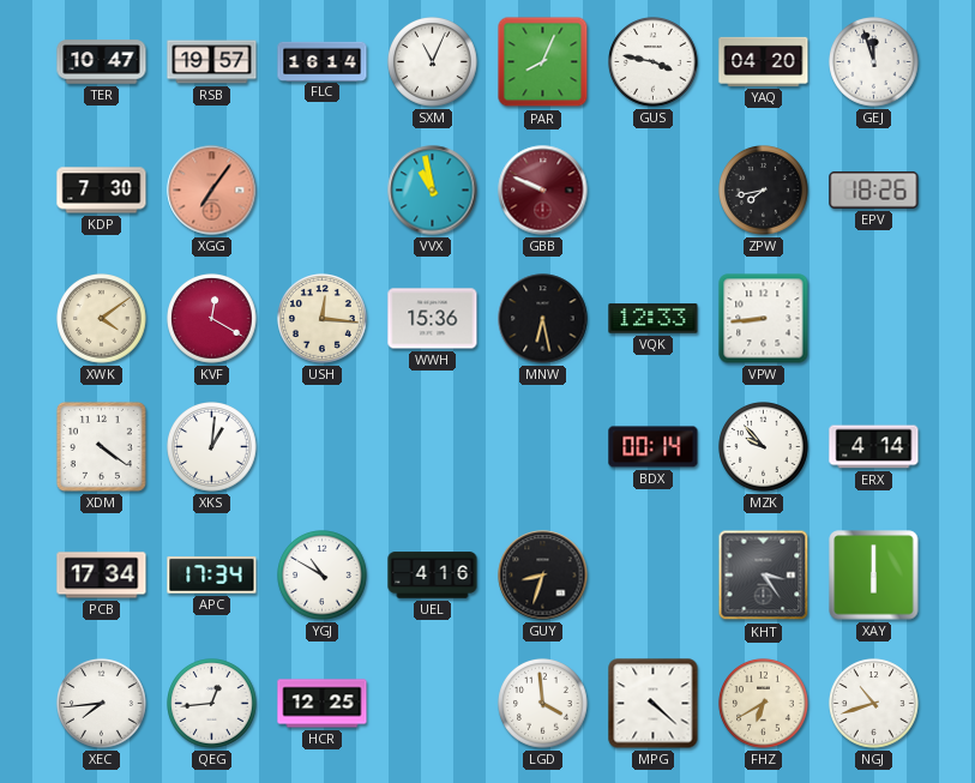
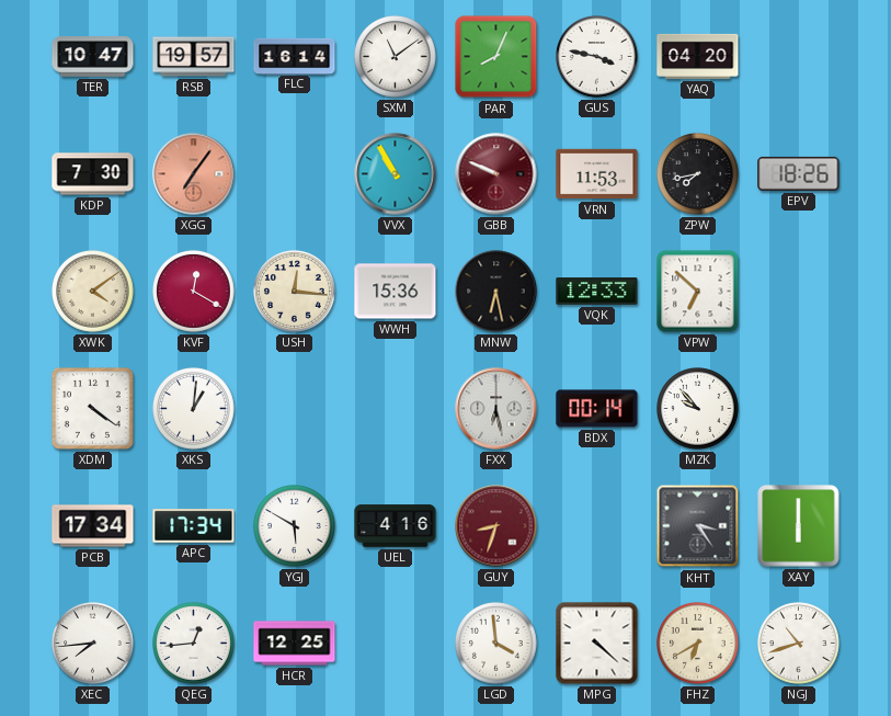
SXM: 11:04 -> 11:09 (396, 57)
GEJ: 11:57 -> none (874, 62)
VVX: 10:58 -> 10:55 (396, 174)
VRN: none -> 11:53 (597, 174)
VPW: 8:44 -> 6:52 (698, 292)
FXX: none -> 6:28 (496, 409)
ERX: 4:14 -> none (874, 447)
YGJ: 10:50 -> 5:50 (295, 526)
GUY dial: black -> burgundy (496, 526)
